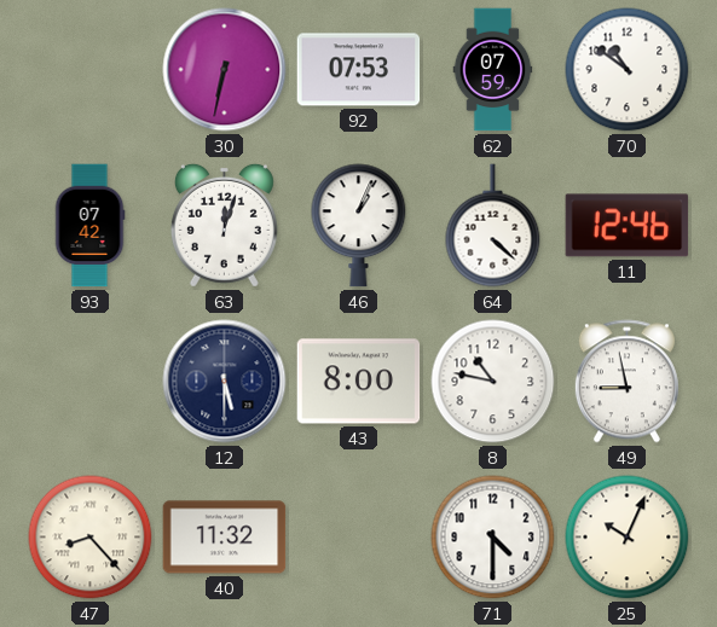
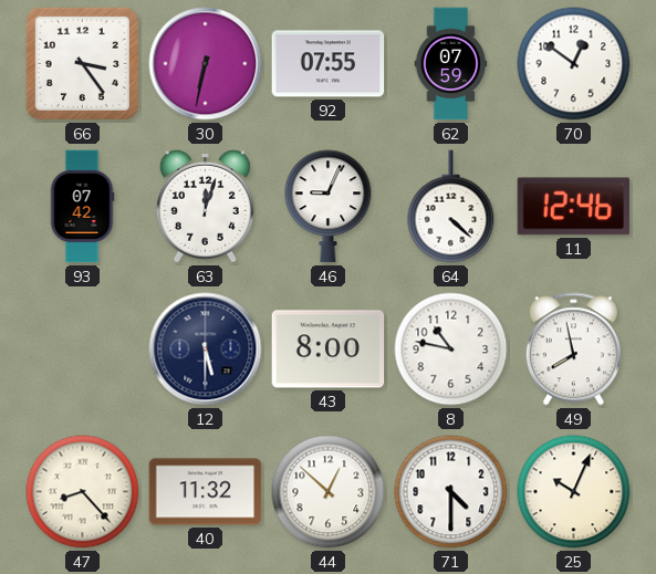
66: none -> 3:24 (82, 63)
92: 07:53 -> 07:55 (329, 64)
70: 10:51 -> 12:51 (574, 64)
46: 1:04 -> 9:04 (329, 207)
49: 8:58 -> 7:58 (573, 349)
44: none -> 12:52 (329, 492)
